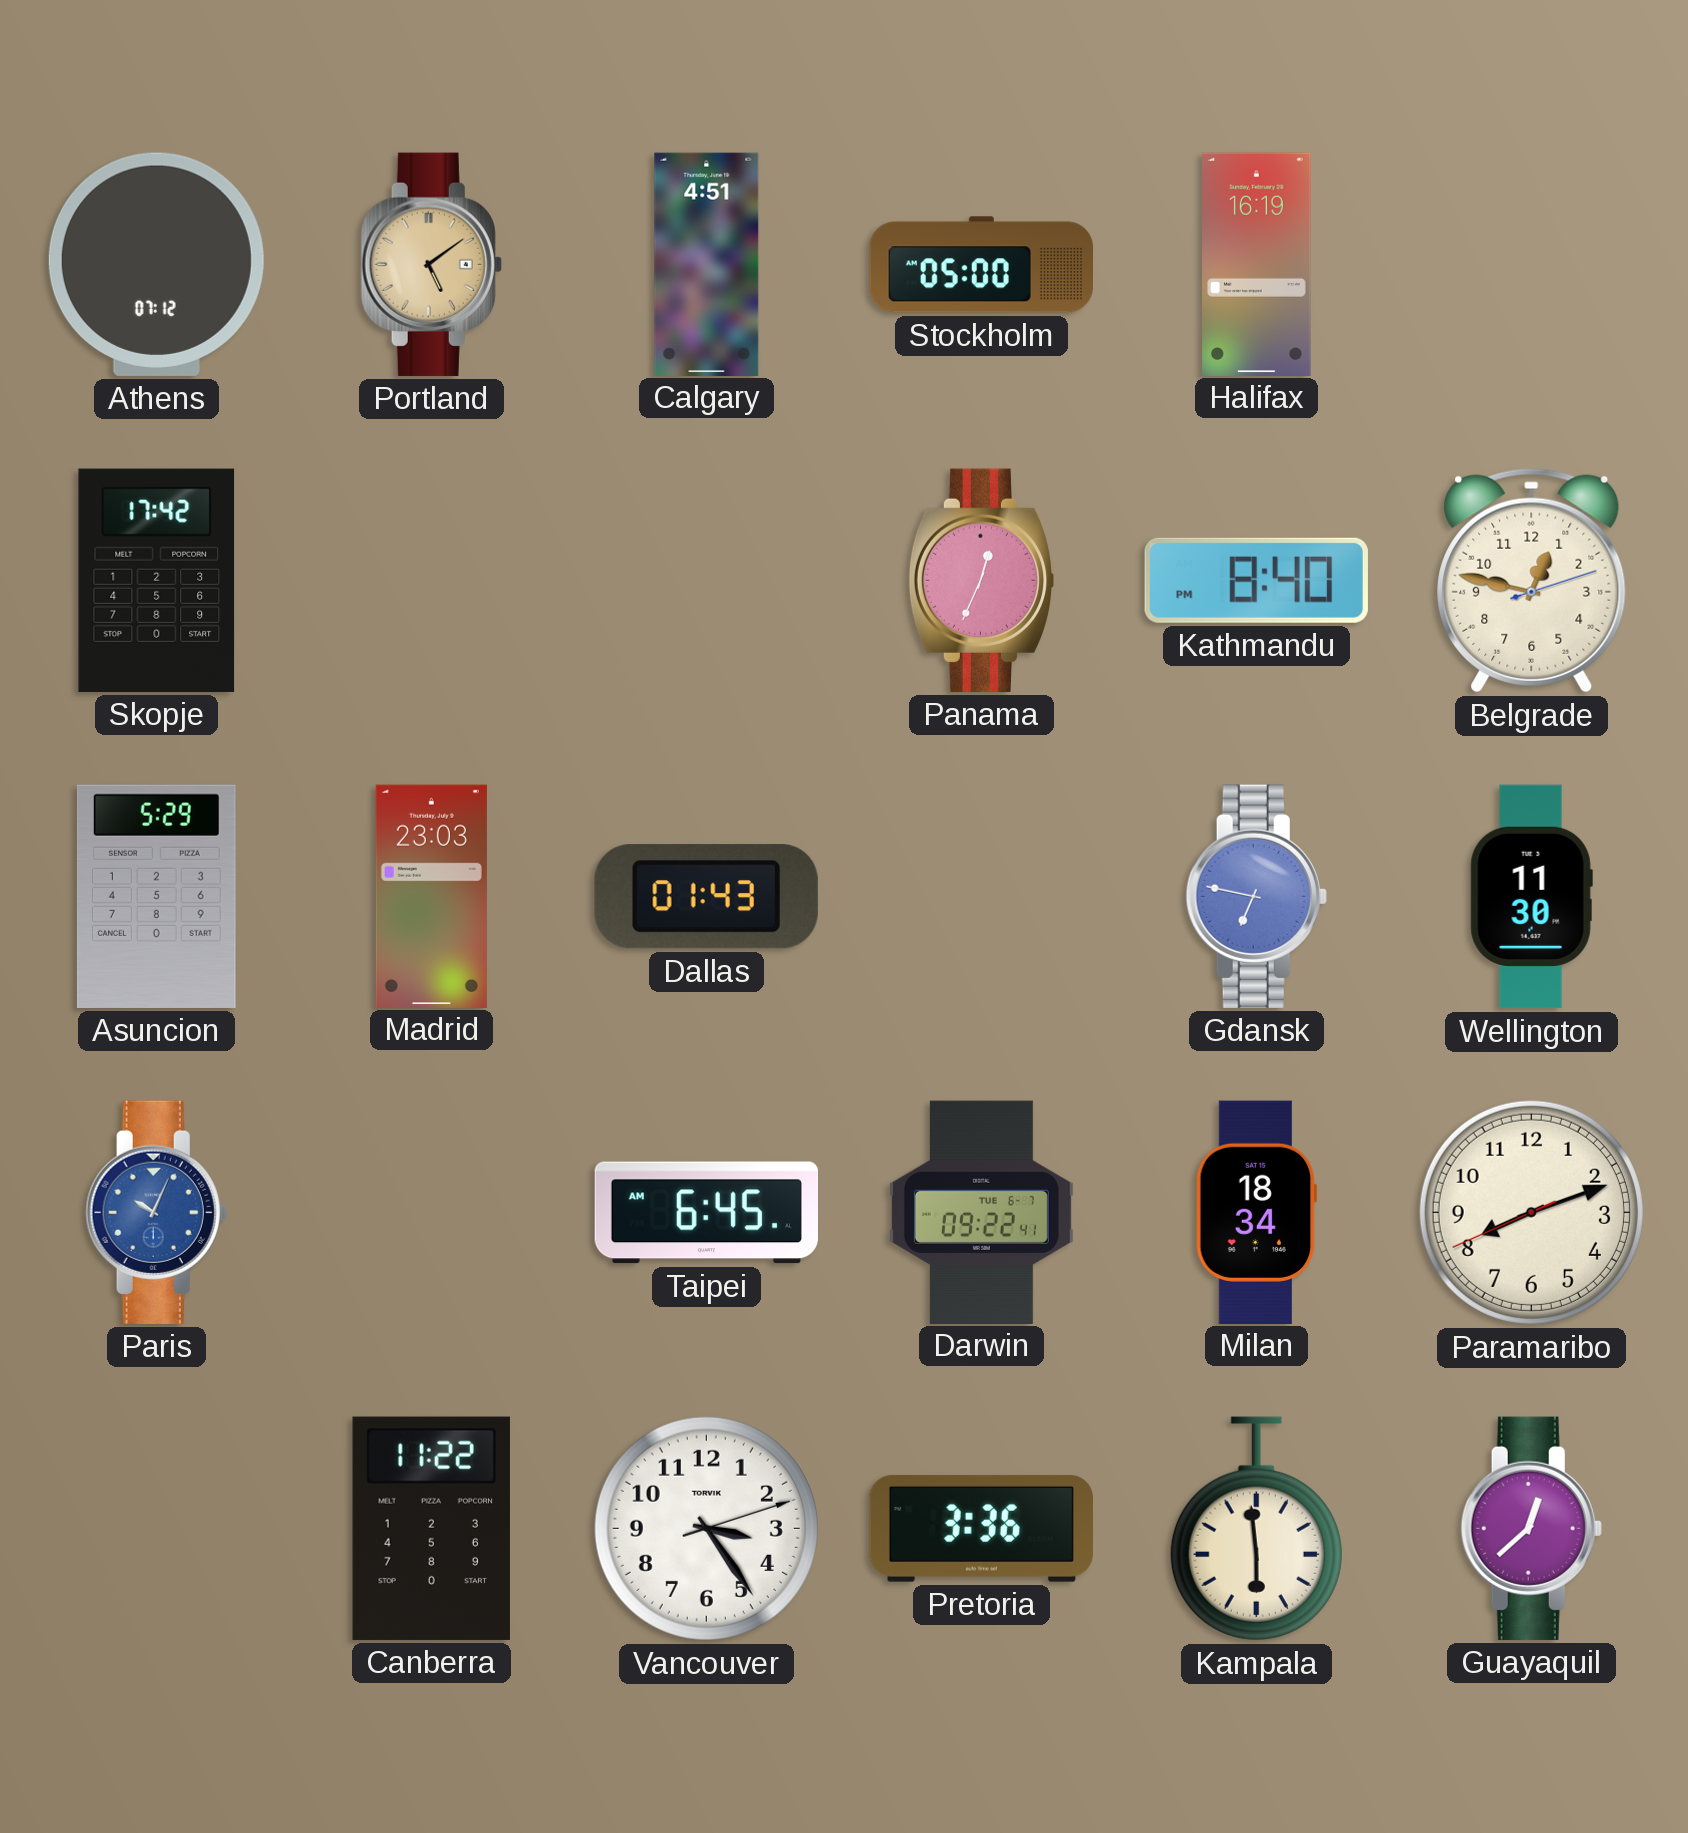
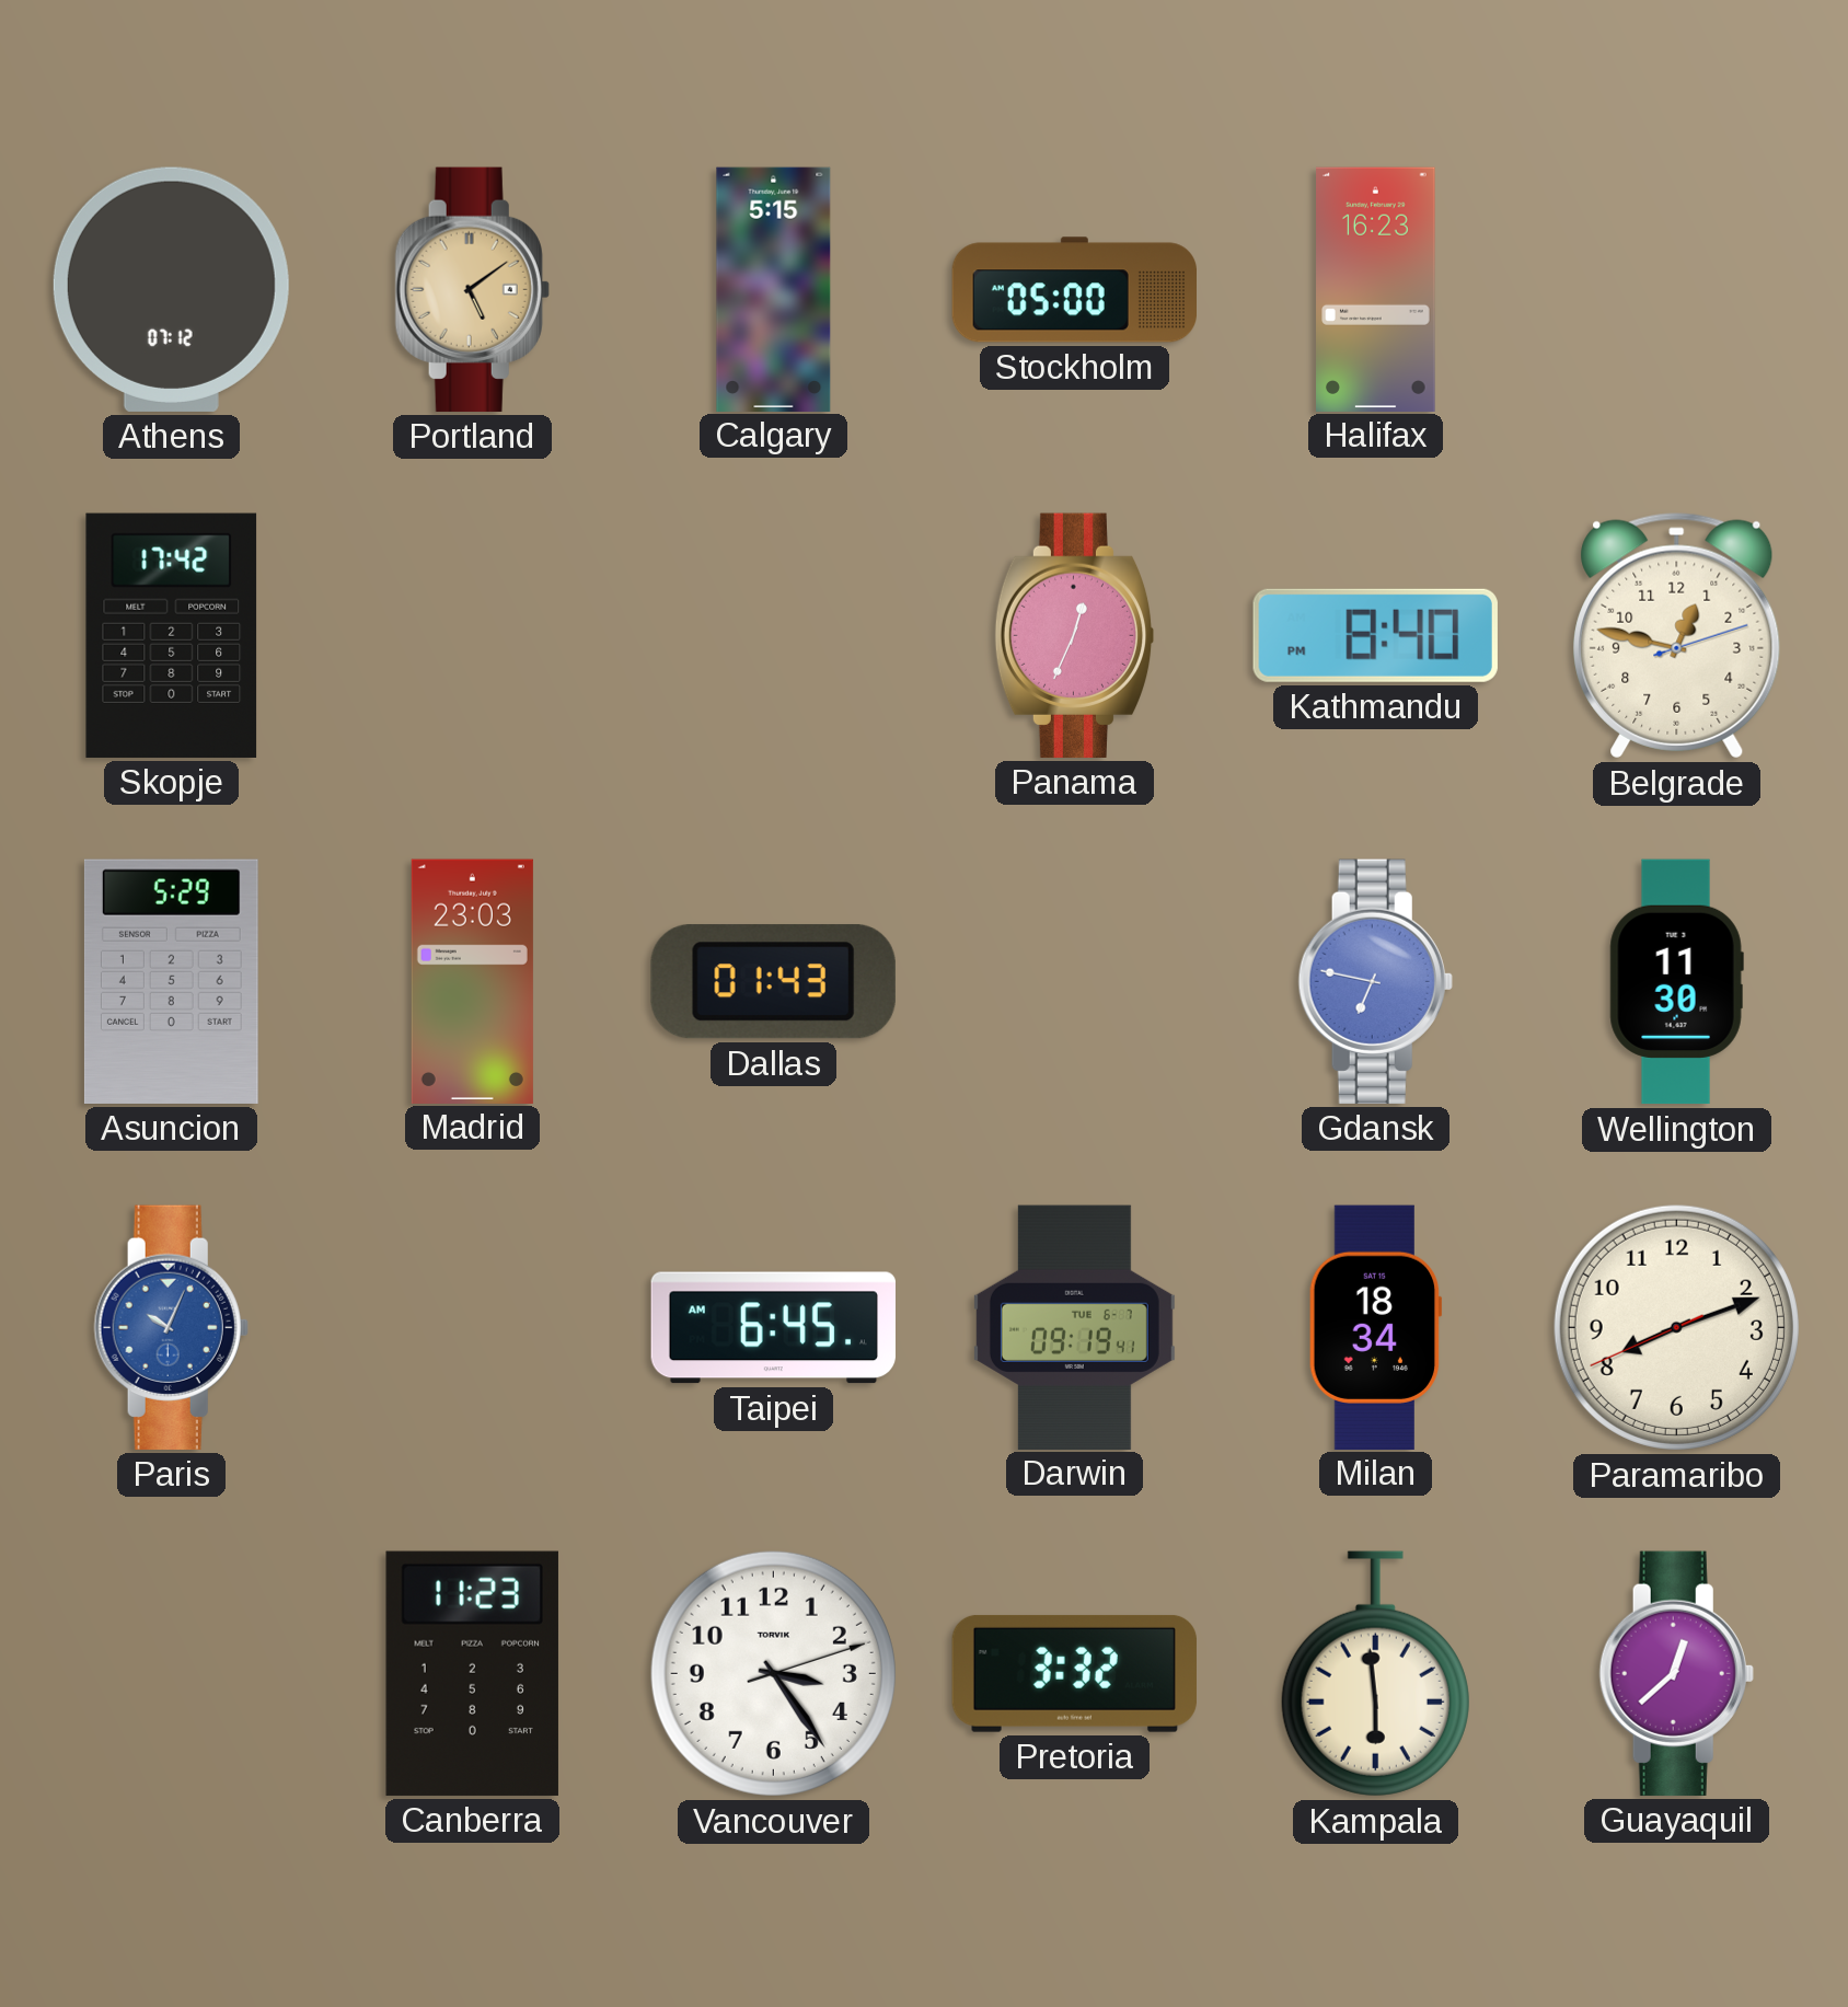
Calgary: 4:51 -> 5:15 (774, 289)
Halifax: 16:19 -> 16:23 (1376, 289)
Darwin: 09:22 -> 09:19 (1074, 1327)
Canberra: 11:22 -> 11:23 (472, 1673)
Pretoria: 3:36 -> 3:32 (1074, 1673)
